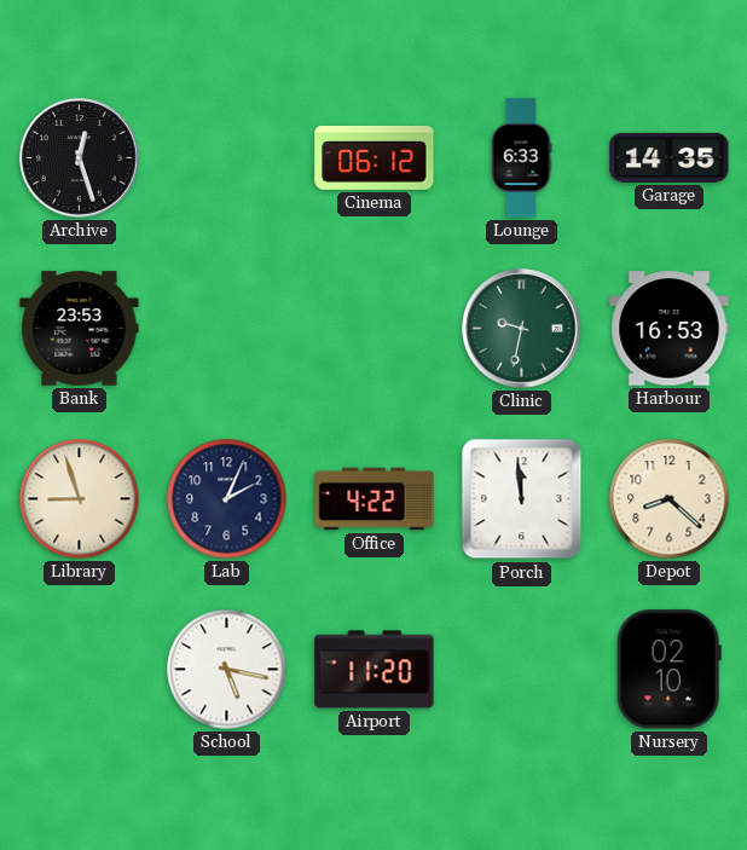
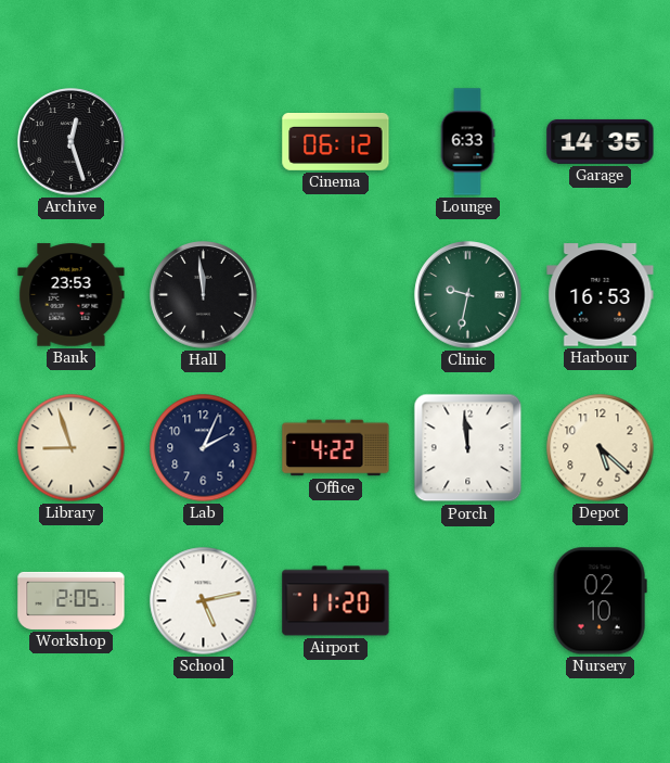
Hall: none -> 11:59 (204, 295)
Depot: 8:22 -> 5:22 (601, 448)
Workshop: none -> 2:05 (72, 600)
School: 5:17 -> 5:13 (204, 601)
